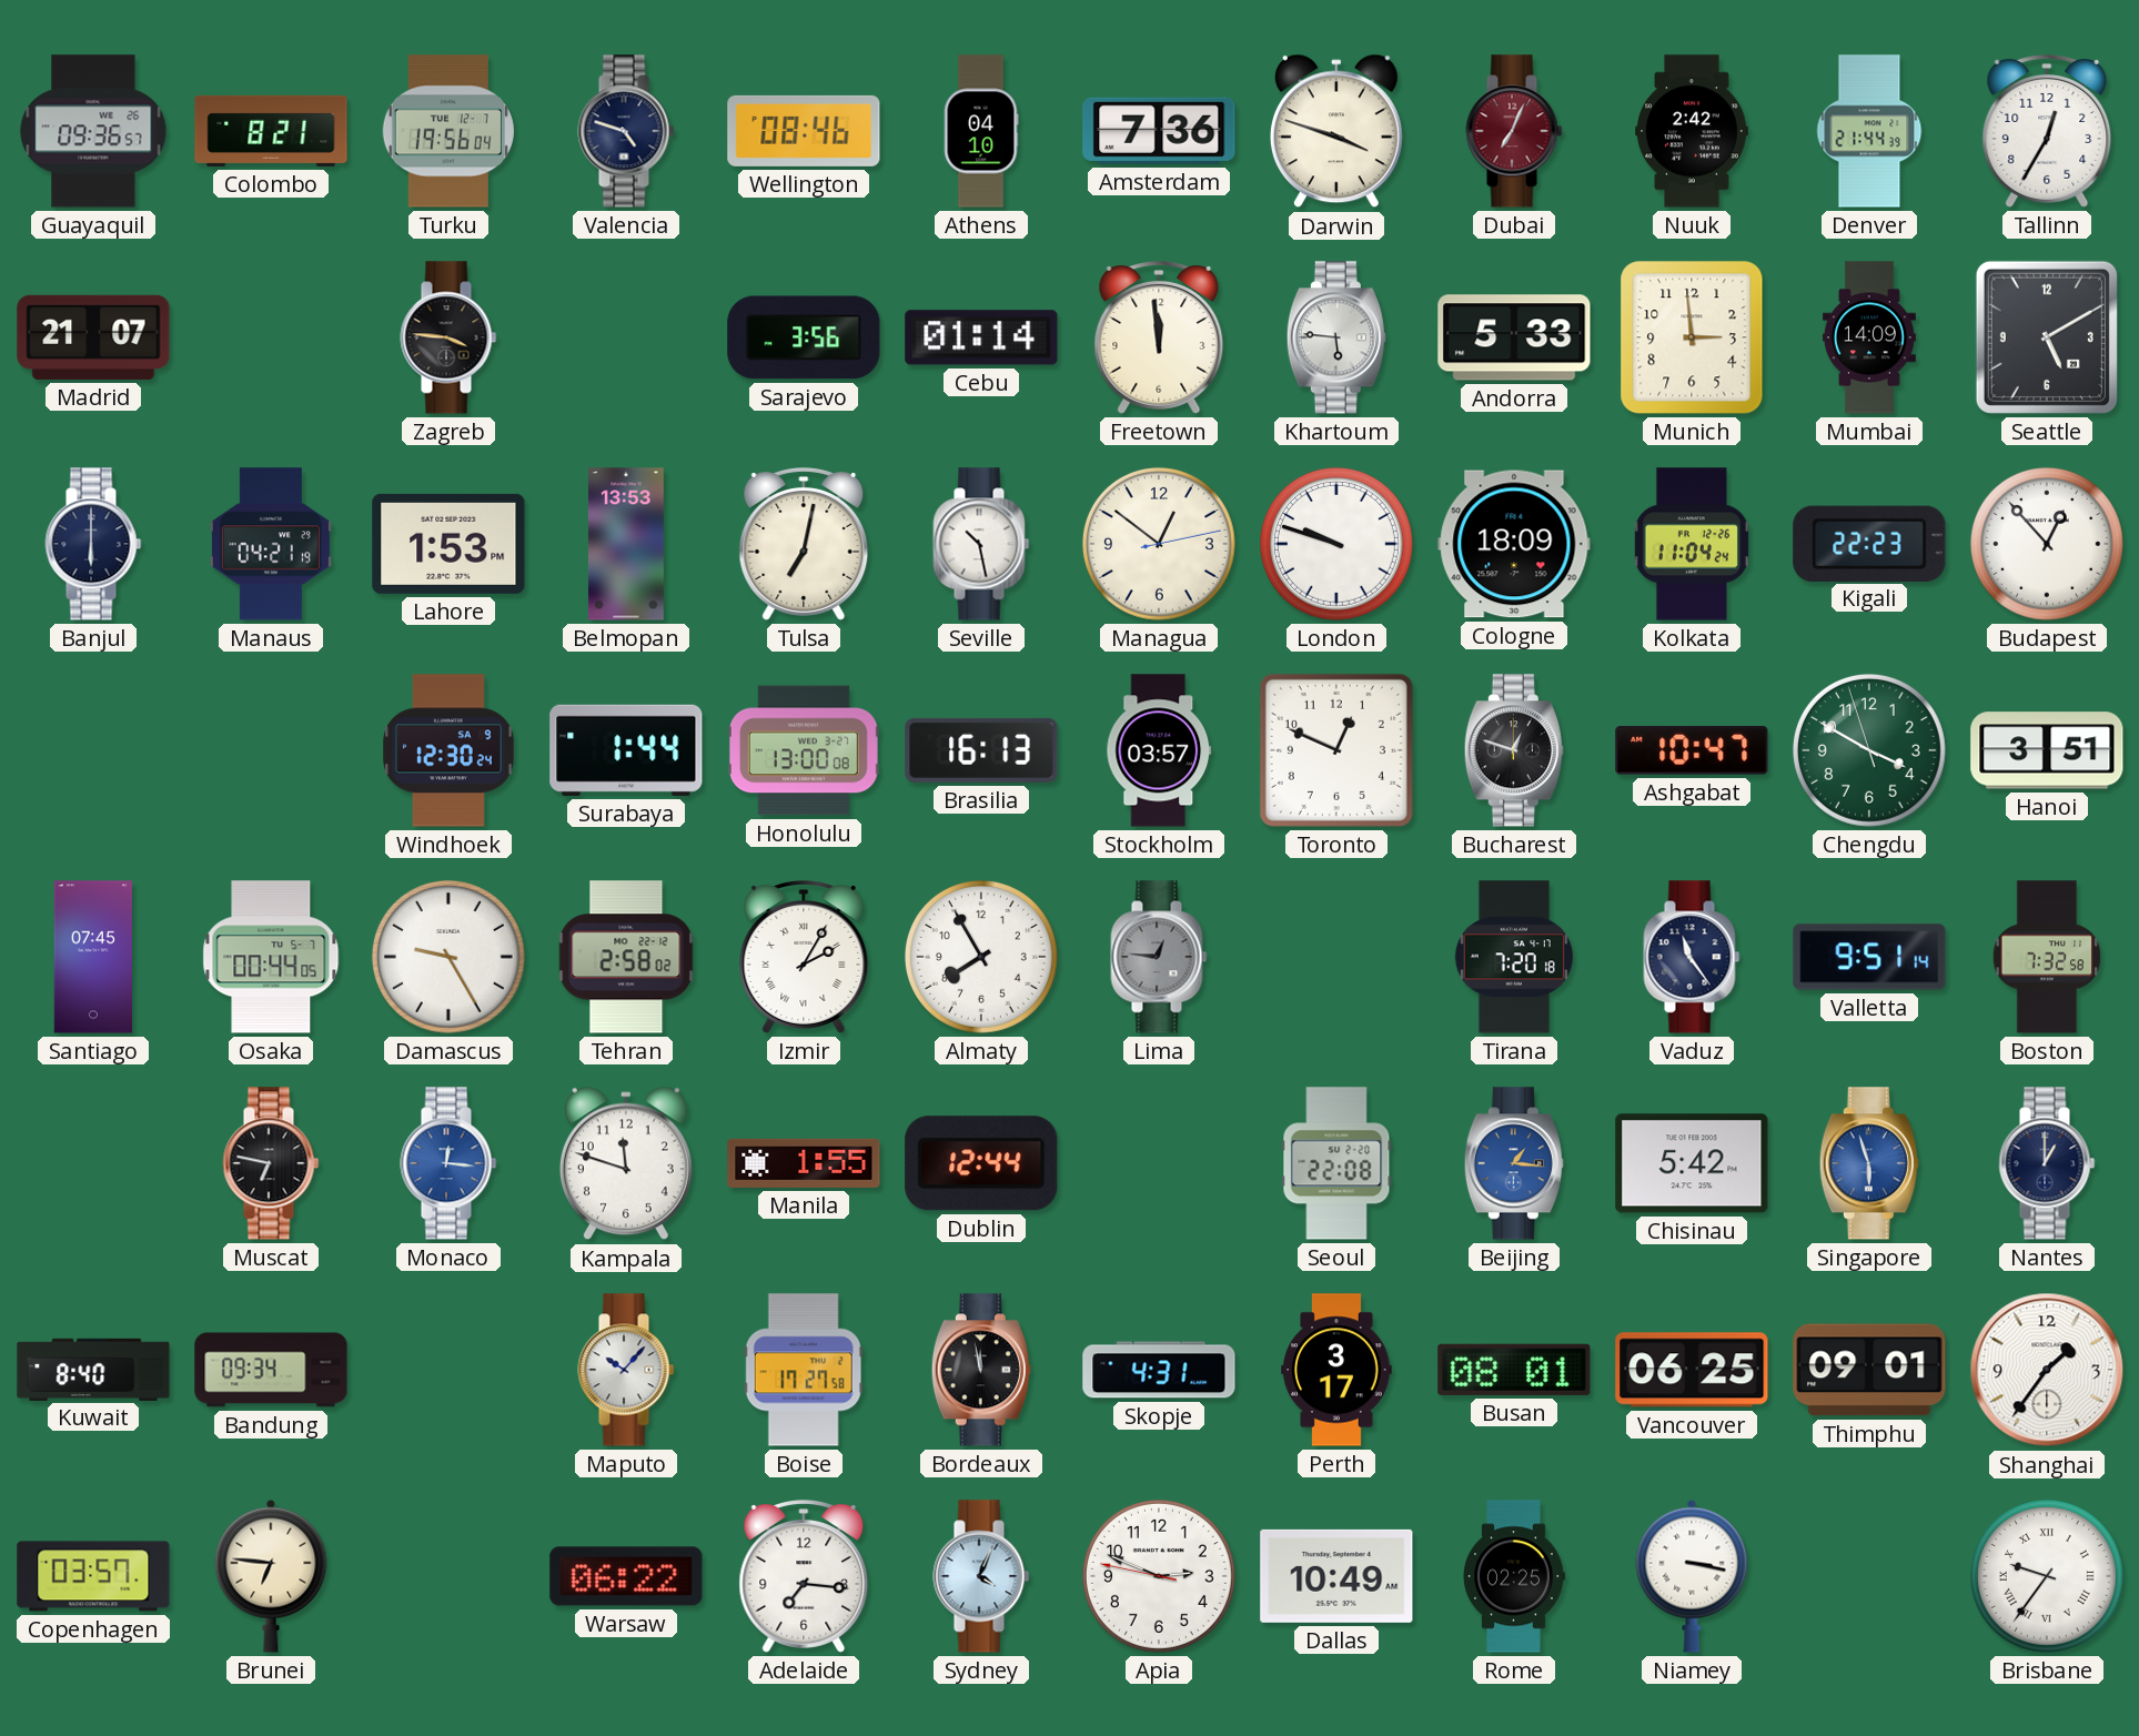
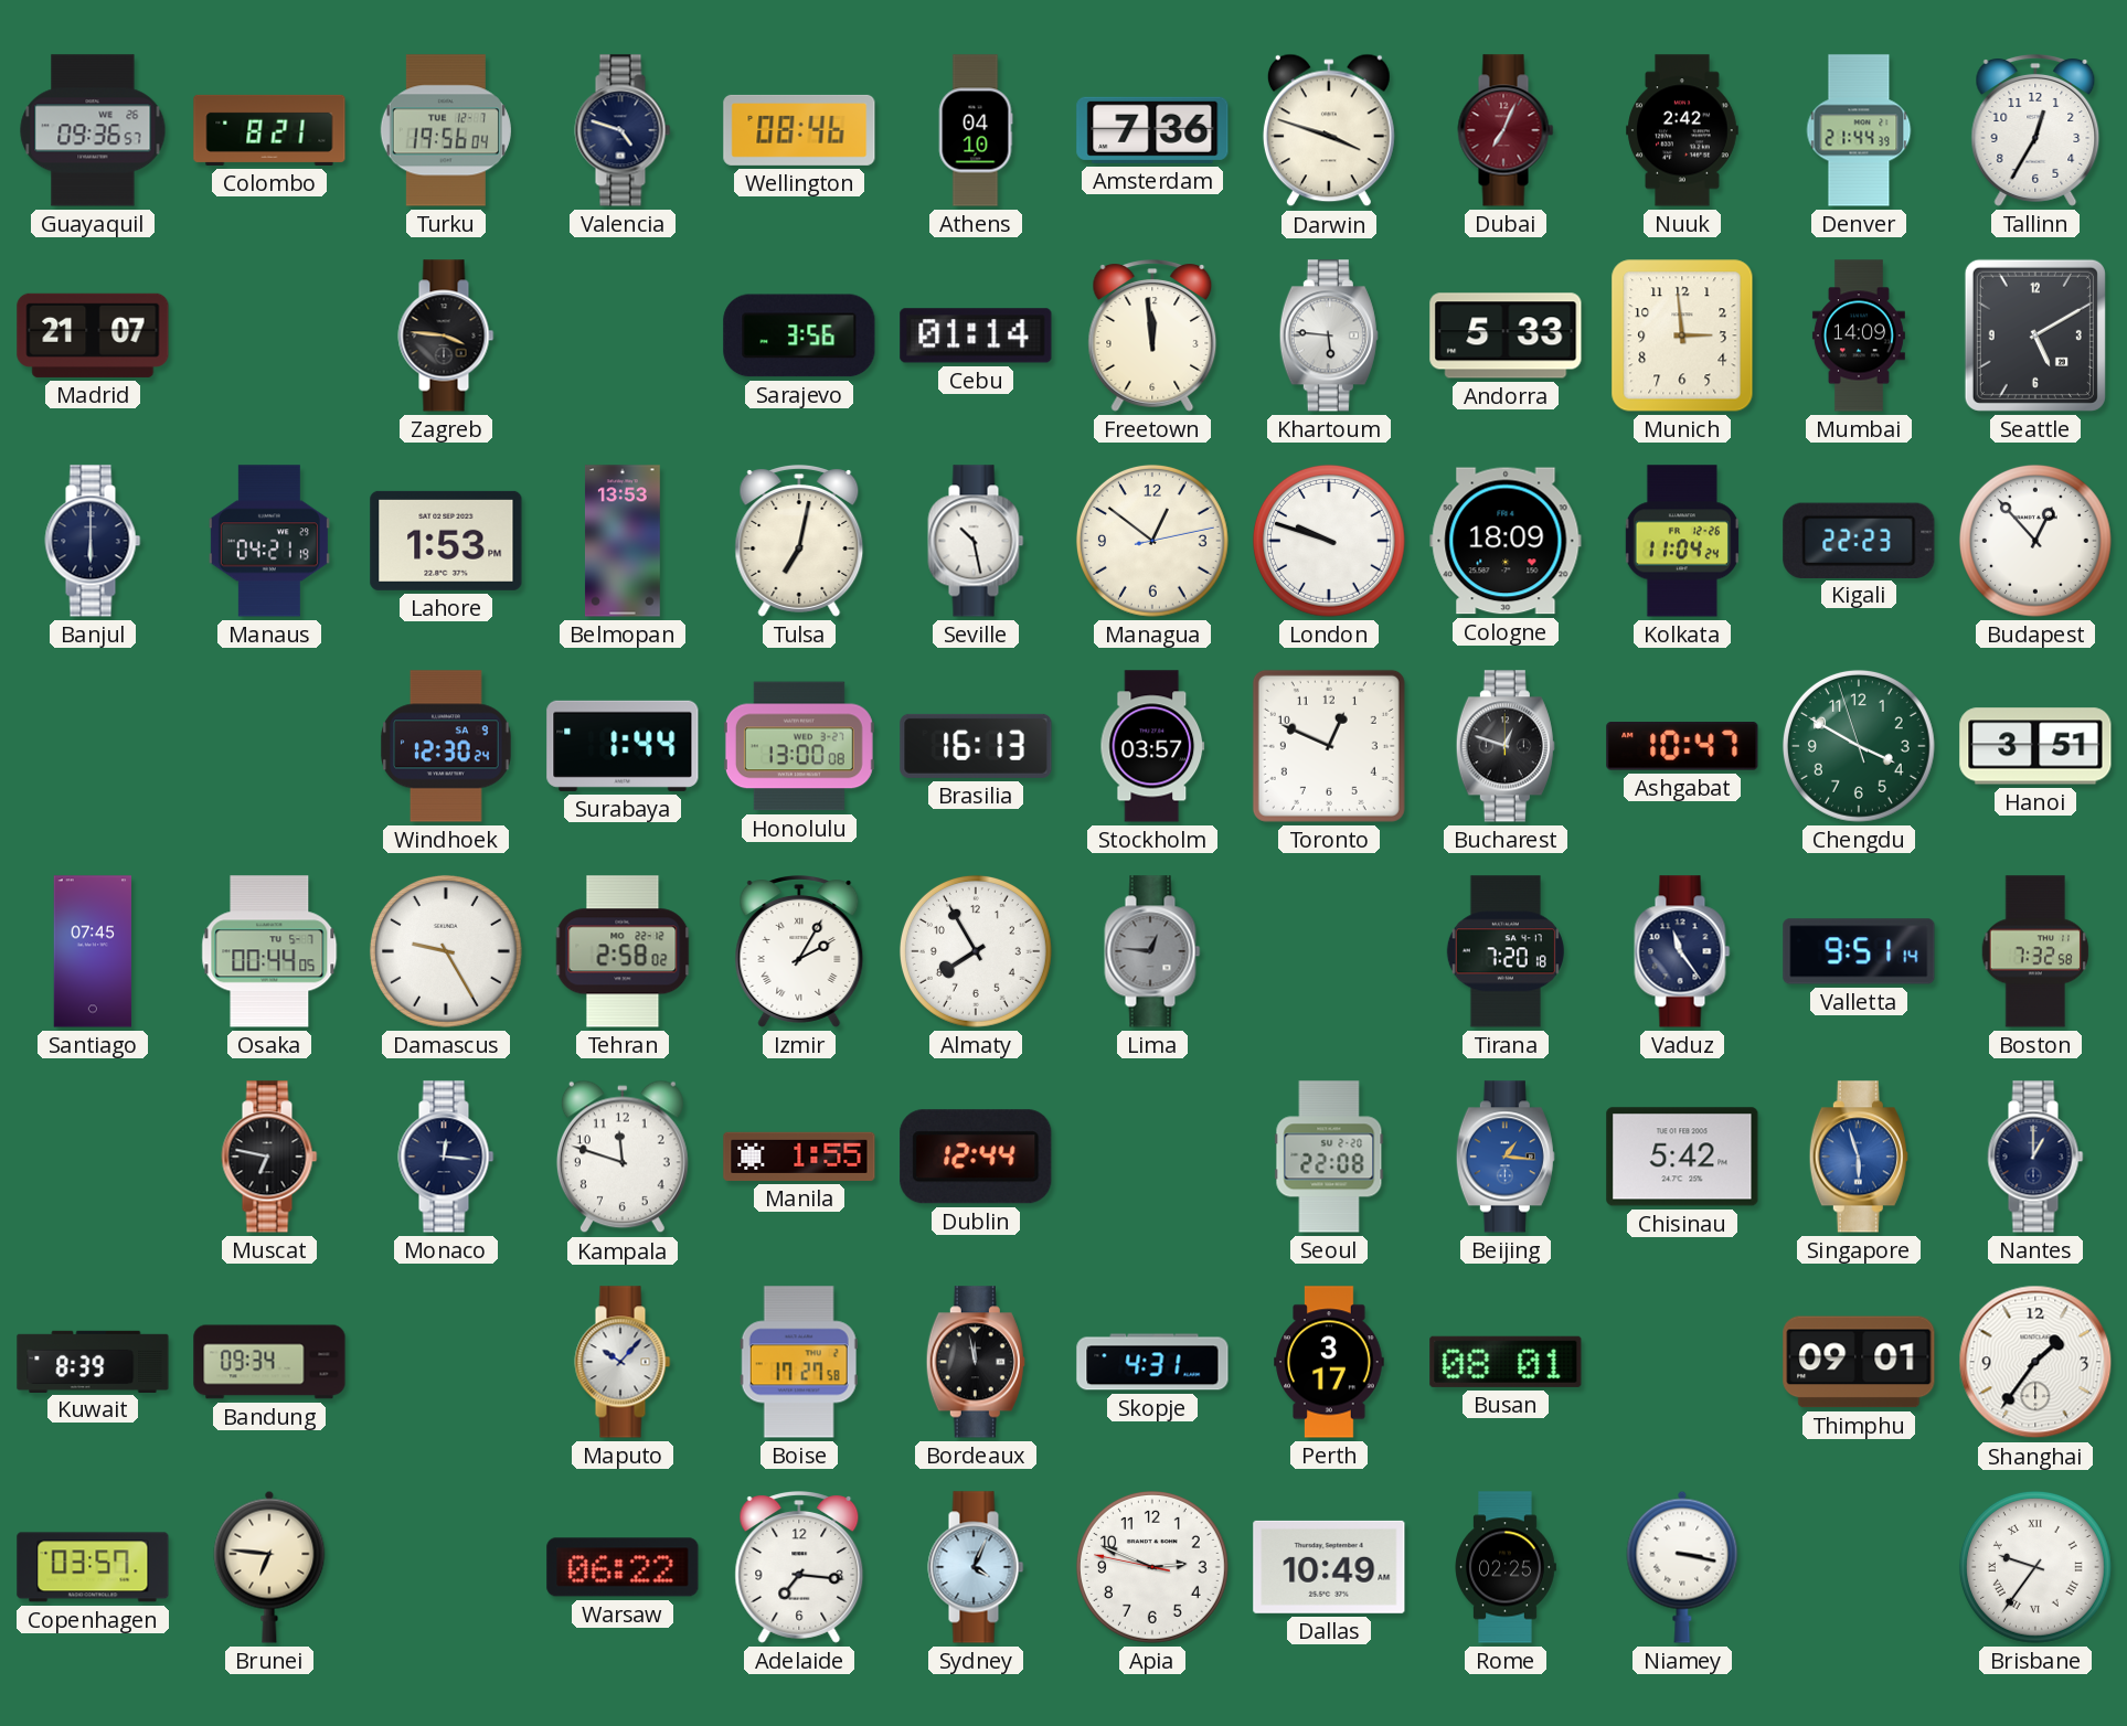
Monaco dial: blue -> navy (446, 1157)
Kuwait: 8:40 -> 8:39 (93, 1361)
Vancouver: 06:25 -> none (1692, 1370)
